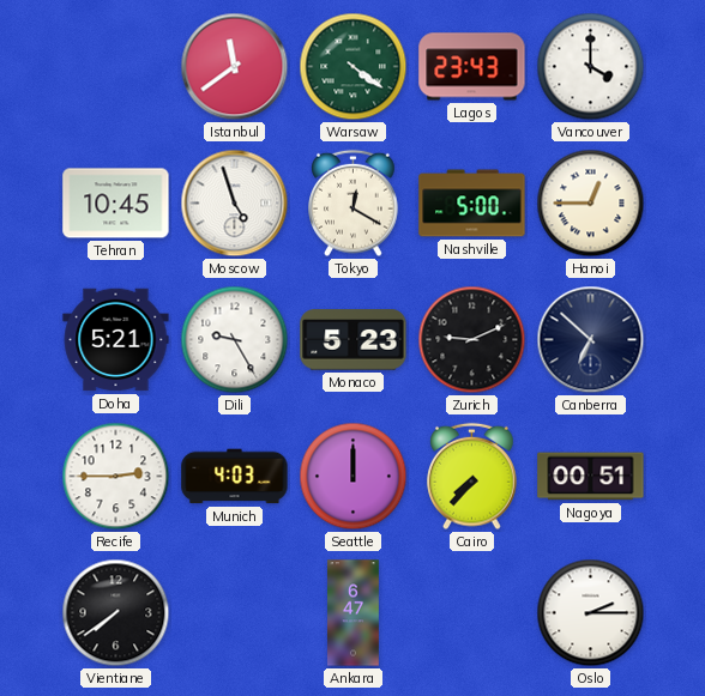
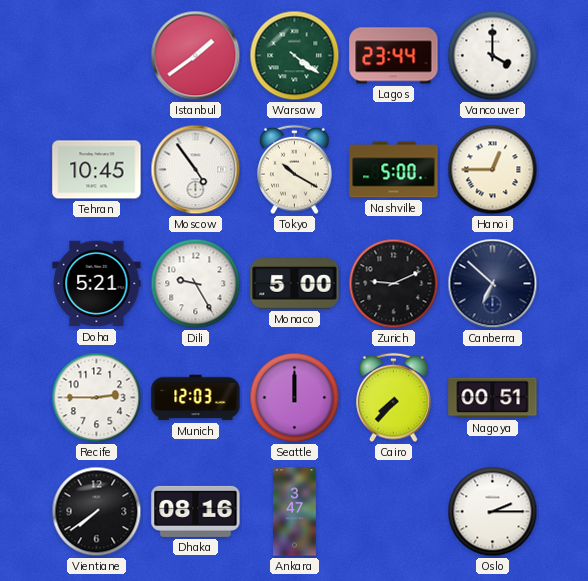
Istanbul: 11:39 -> 1:39 (196, 56)
Lagos: 23:43 -> 23:44 (394, 56)
Moscow: 4:57 -> 4:54 (196, 170)
Tokyo: 12:20 -> 10:20 (295, 170)
Monaco: 5:23 -> 5:00 (295, 284)
Munich: 4:03 -> 12:03 (196, 398)
Dhaka: none -> 08:16 (196, 511)
Ankara: 6:47 -> 3:47 (295, 512)
